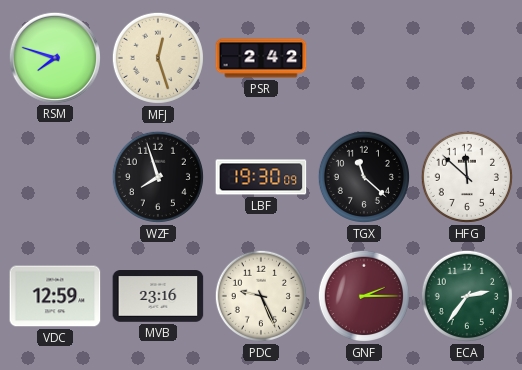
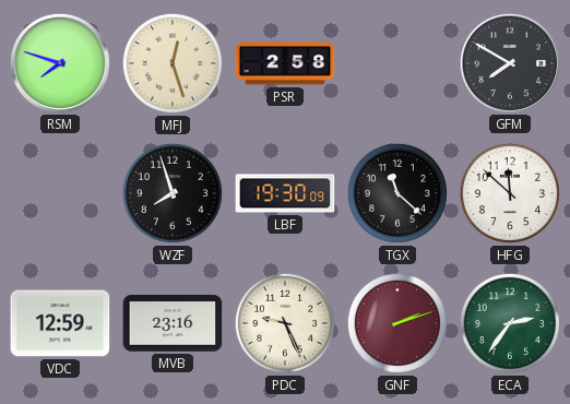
PSR: 2:42 -> 2:58 (285, 63)
GFM: none -> 7:50 (509, 62)
GNF: 2:15 -> 2:12 (397, 323)
